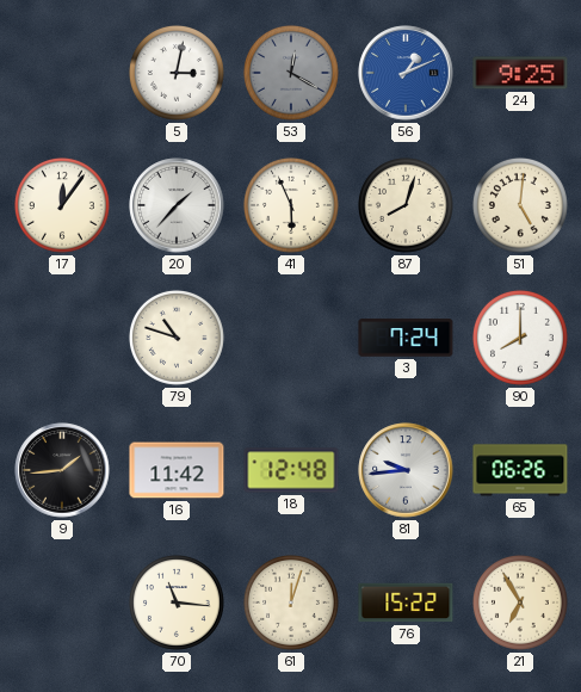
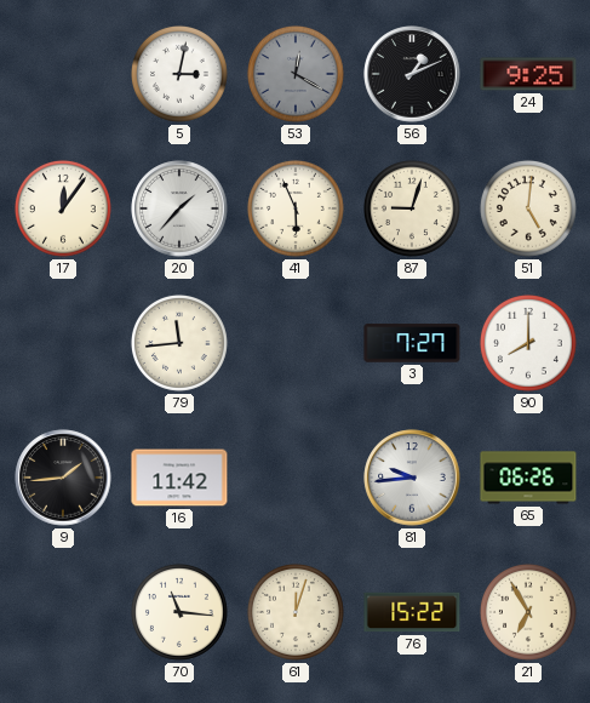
56 dial: blue -> black (412, 74)
87: 8:03 -> 9:03 (412, 208)
79: 10:48 -> 11:44 (179, 343)
3: 7:24 -> 7:27 (412, 343)
18: 12:48 -> none (291, 470)
